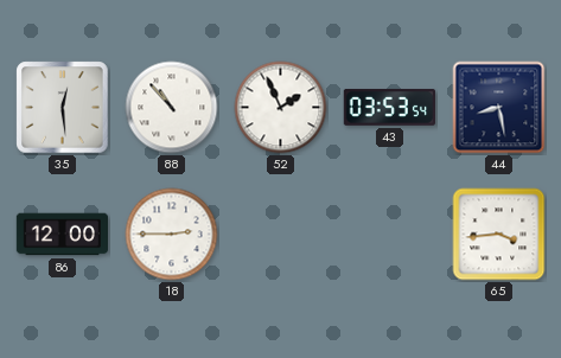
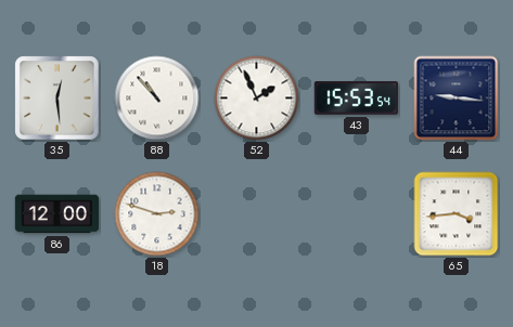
43: 03:53 -> 15:53 (356, 97)
44: 8:28 -> 9:16 (457, 99)
18: 2:45 -> 2:48 (157, 214)
